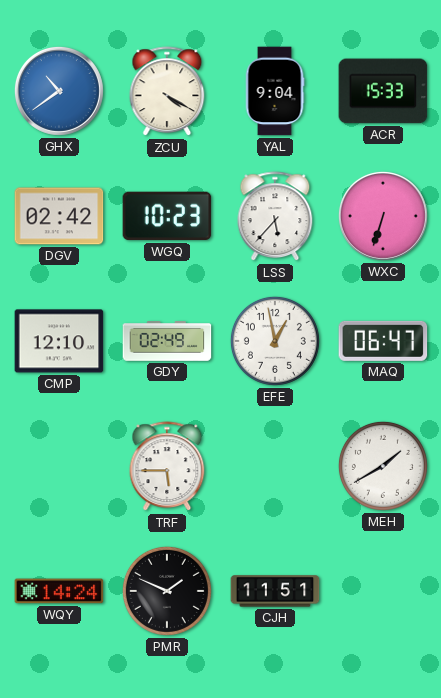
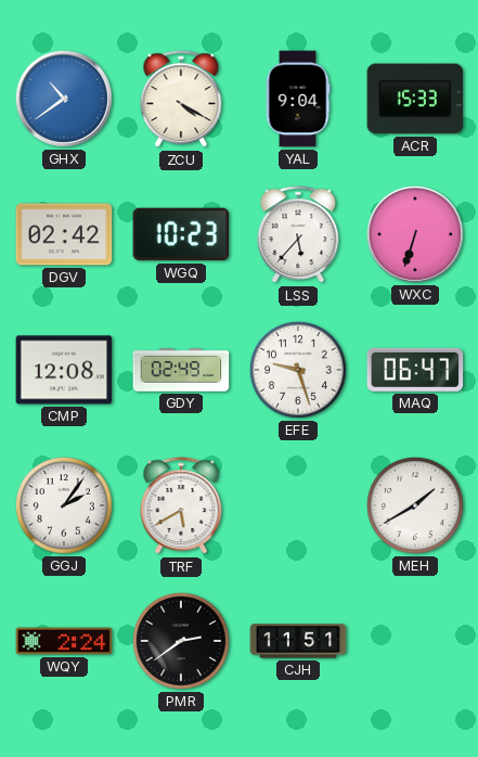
CMP: 12:10 -> 12:08 (64, 370)
EFE: 12:58 -> 9:27 (298, 370)
GGJ: none -> 2:06 (64, 505)
TRF: 5:45 -> 5:40 (181, 506)
WQY: 14:24 -> 2:24 (64, 641)
PMR: 1:49 -> 2:39 (181, 641)
